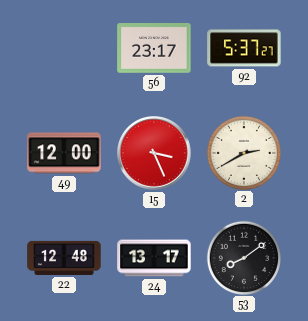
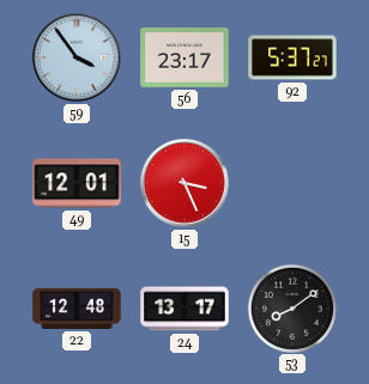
59: none -> 3:54 (78, 59)
49: 12:00 -> 12:01 (77, 183)
2: 2:40 -> none (243, 152)
